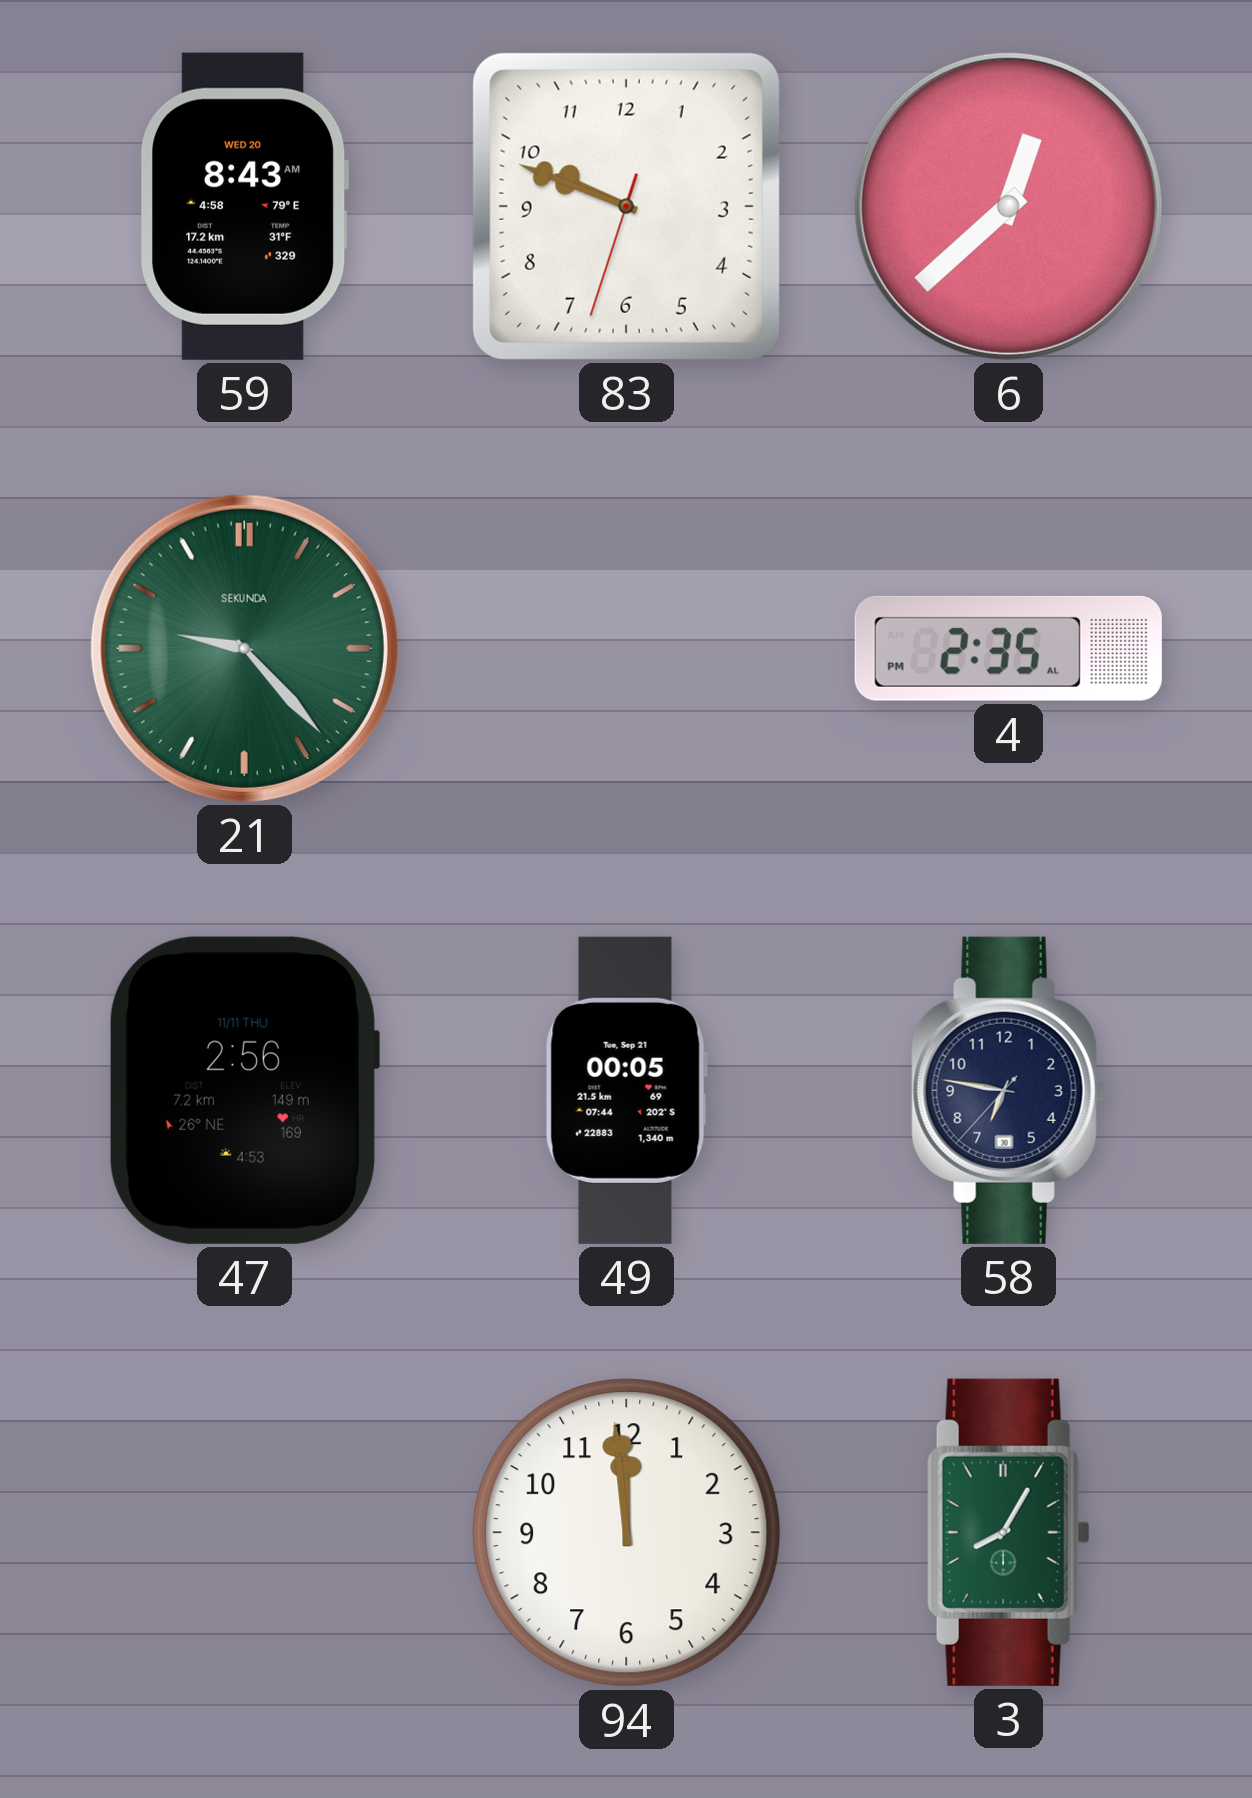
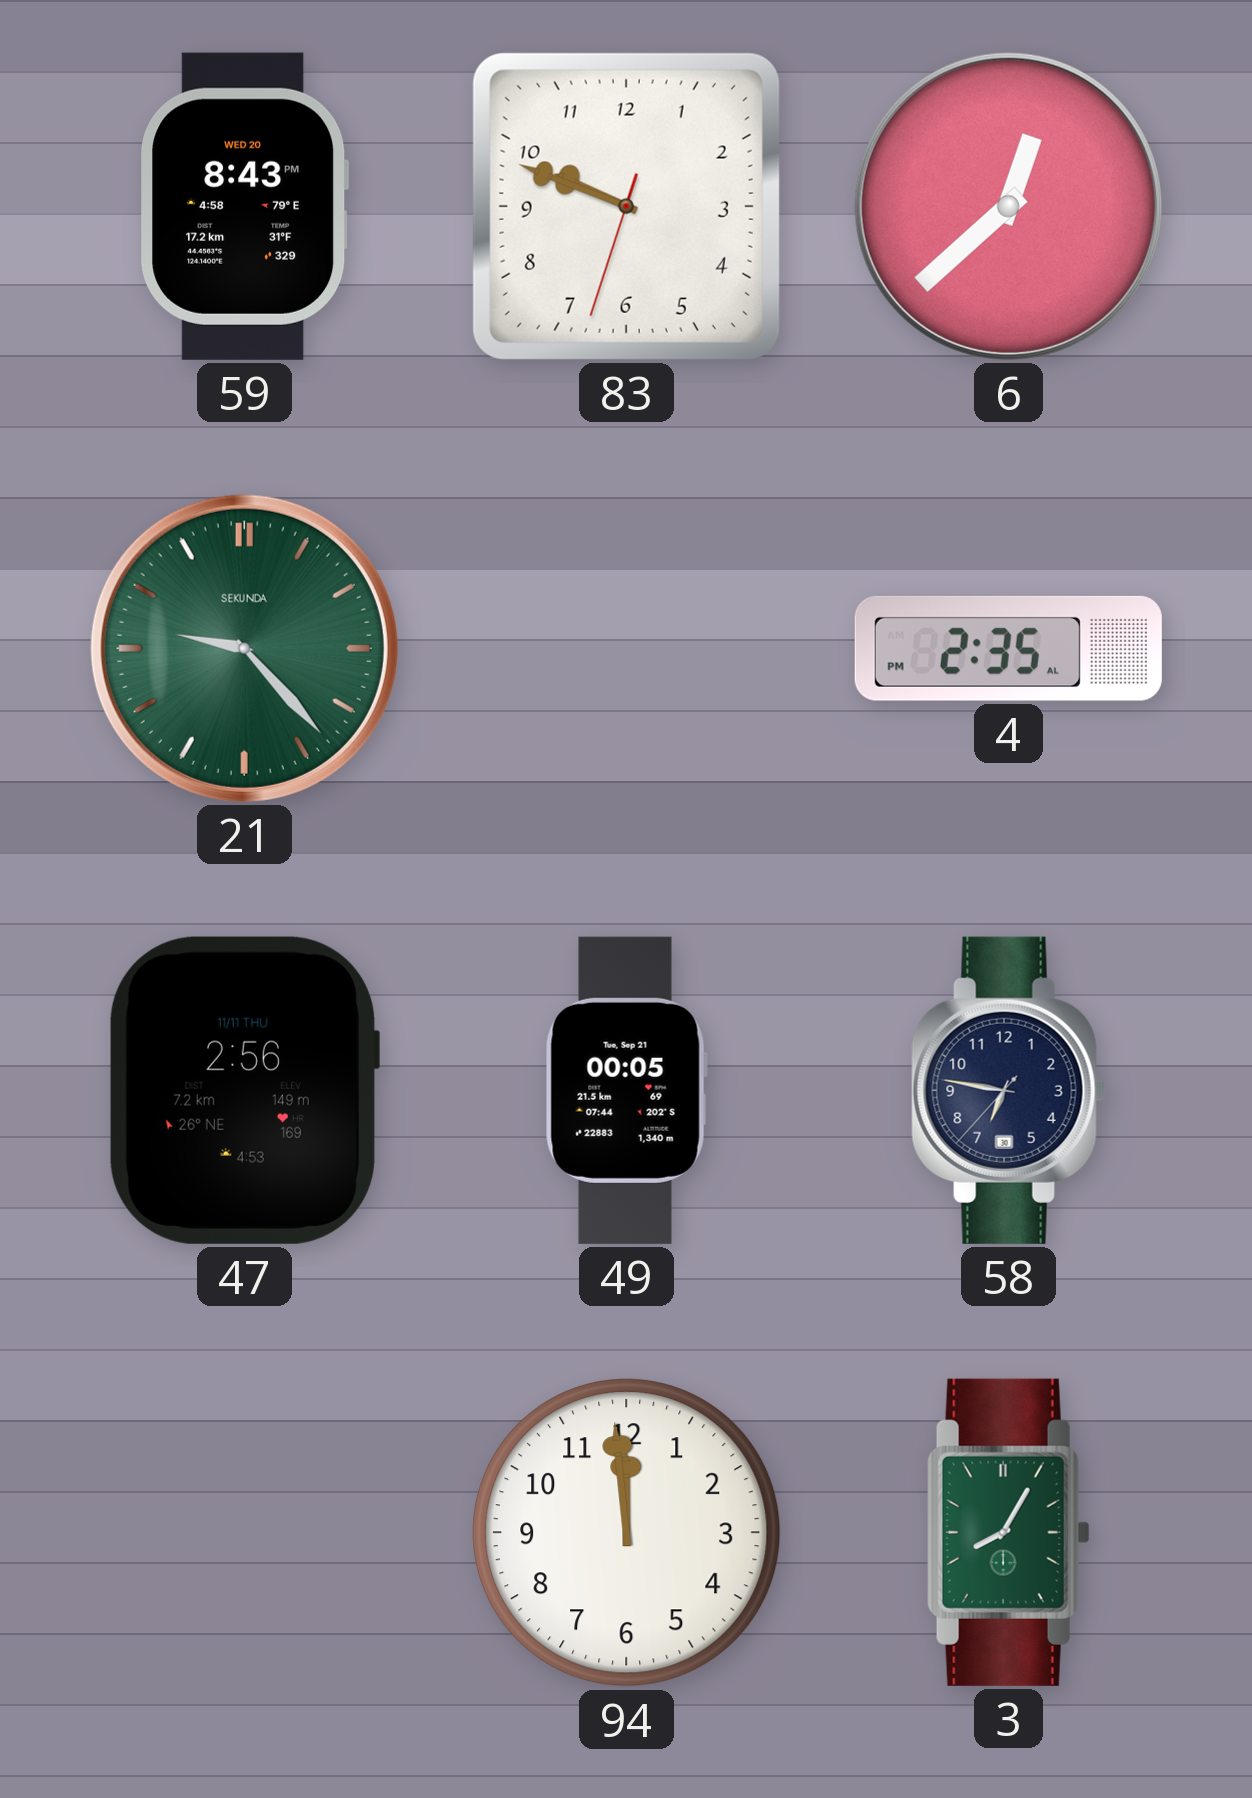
59: 8:43 AM -> 8:43 PM (245, 206)
